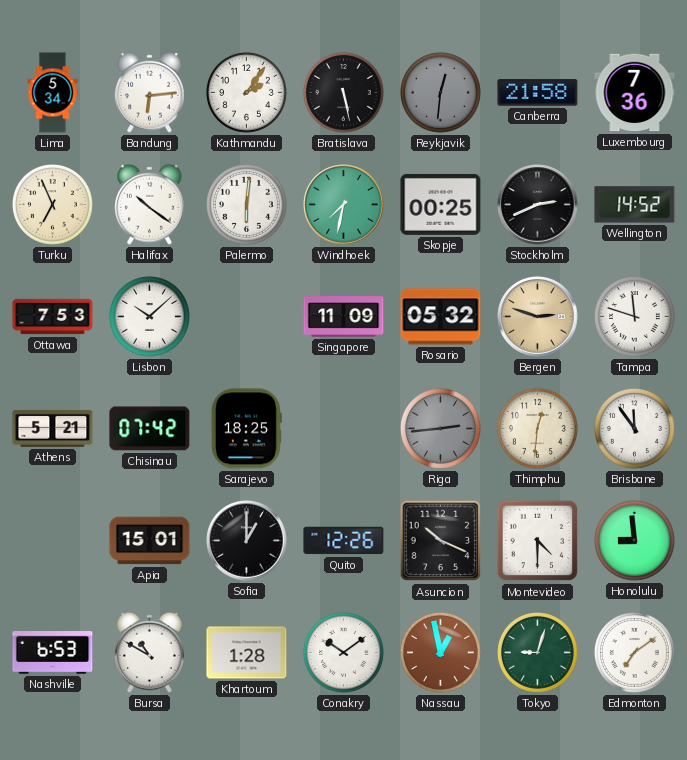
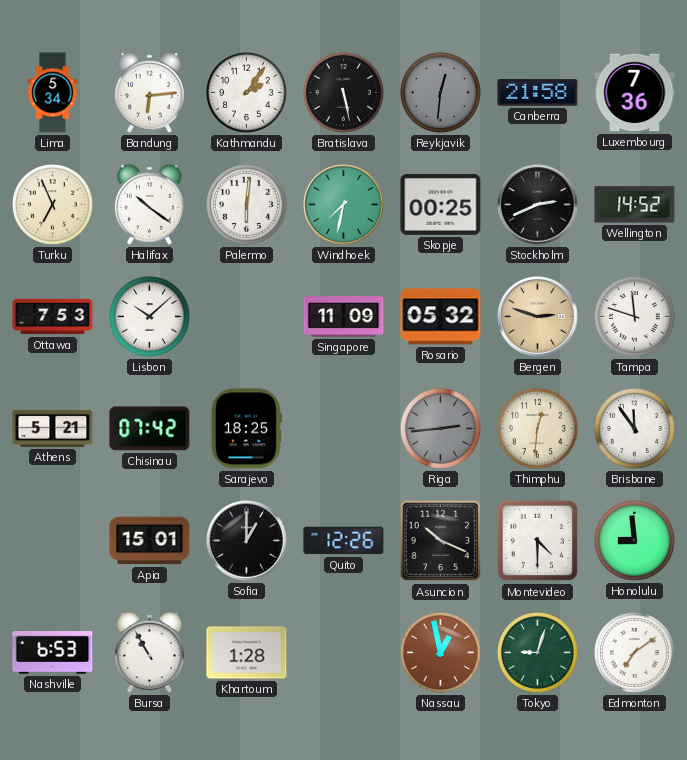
Bursa: 10:50 -> 10:55 (150, 652)
Conakry: 10:09 -> none (343, 652)
